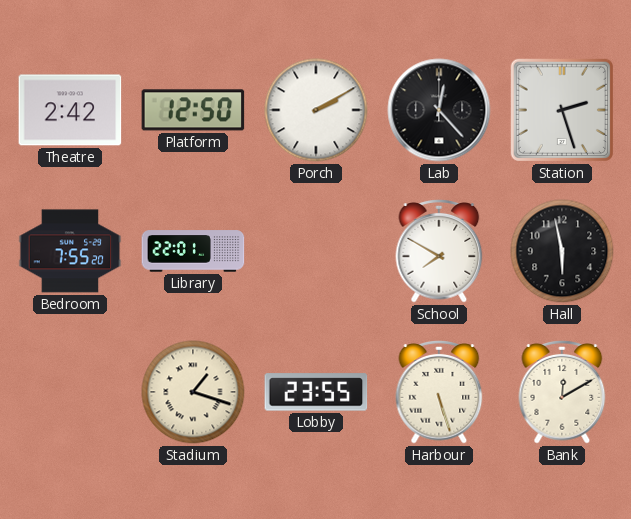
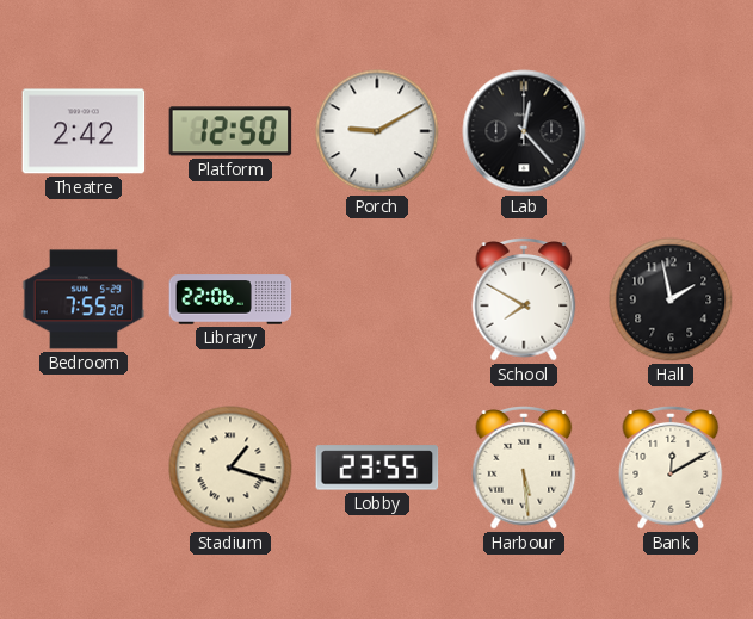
Porch: 2:10 -> 9:10 (377, 131)
Station: 2:27 -> none (562, 110)
Library: 22:01 -> 22:06 (230, 299)
Hall: 5:58 -> 1:58 (671, 299)
Harbour: 5:27 -> 5:29 (524, 469)
